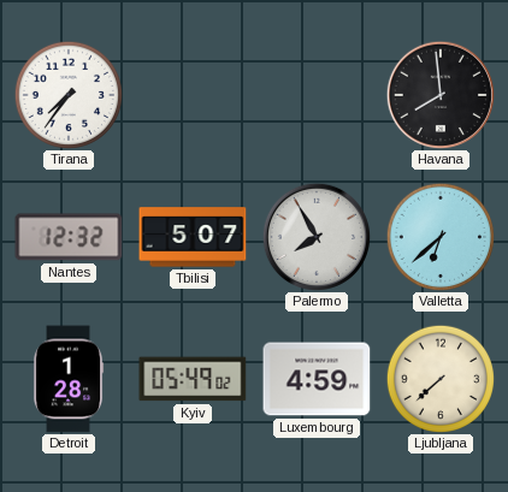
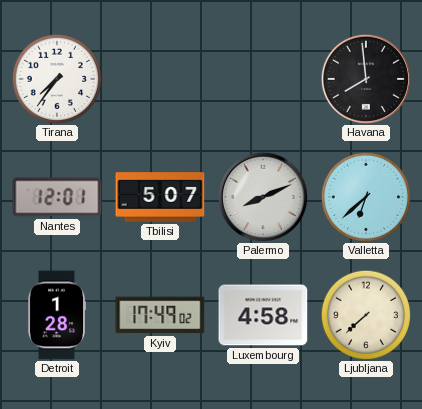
Nantes: 12:32 -> 12:01 (57, 197)
Palermo: 7:55 -> 8:11 (262, 196)
Kyiv: 05:49 -> 17:49 (160, 315)
Luxembourg: 4:59 -> 4:58 (263, 315)
